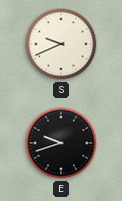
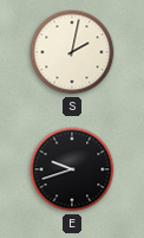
S: 9:41 -> 2:02 (72, 52)
